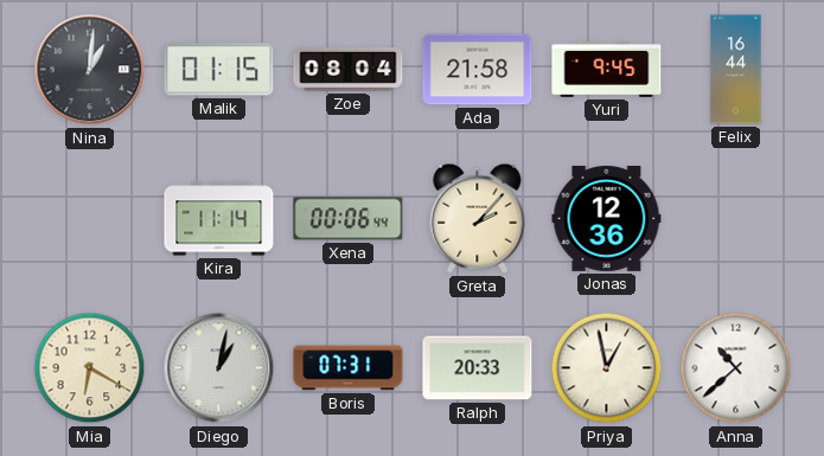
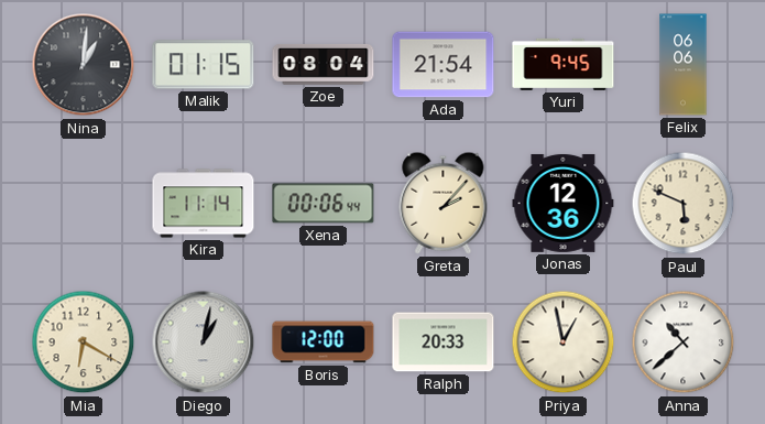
Ada: 21:58 -> 21:54 (444, 65)
Felix: 16:44 -> 06:06 (684, 65)
Paul: none -> 5:49 (684, 204)
Boris: 07:31 -> 12:00 (324, 343)
